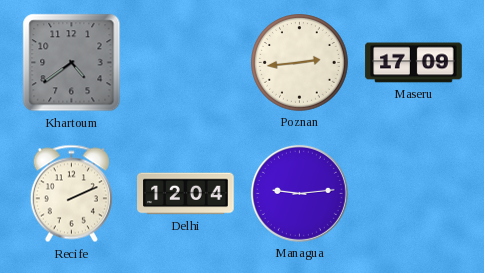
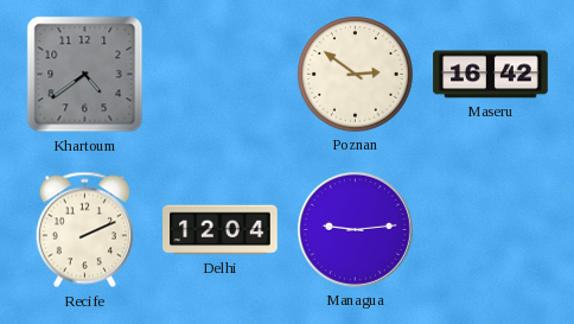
Poznan: 2:44 -> 2:51 (356, 75)
Maseru: 17:09 -> 16:42 (491, 75)
